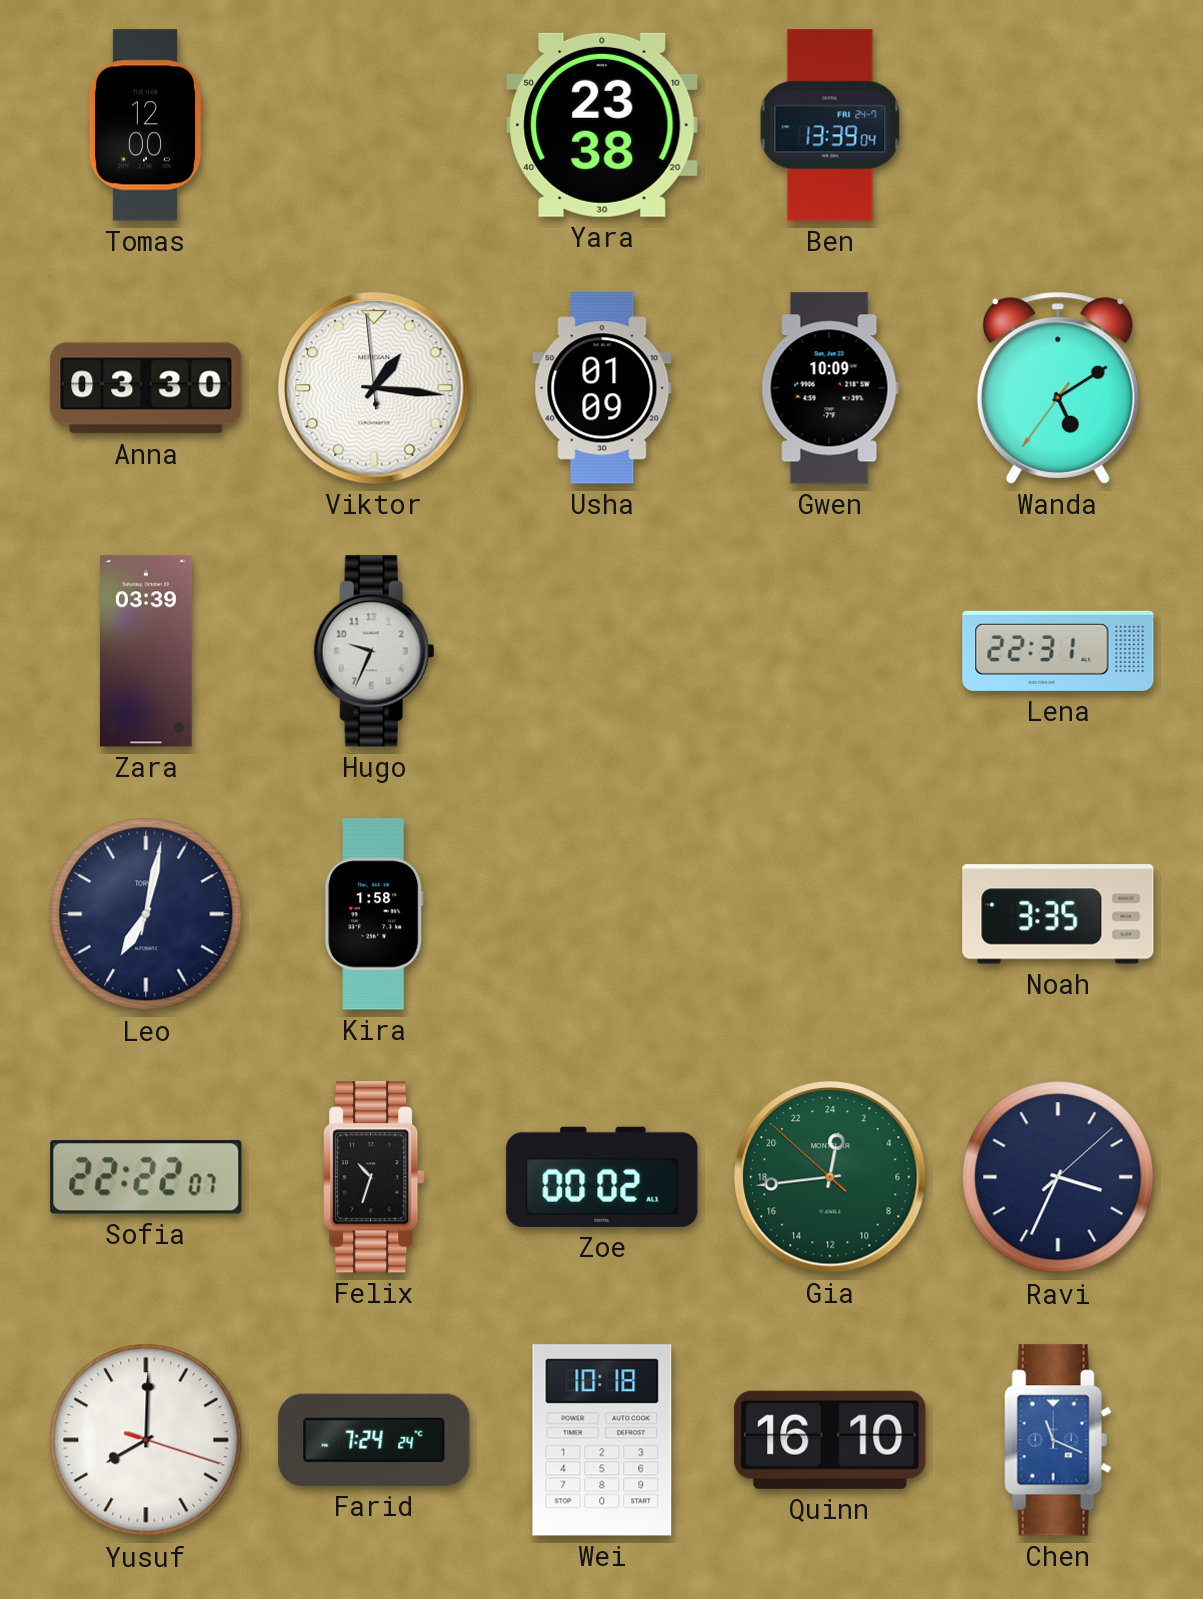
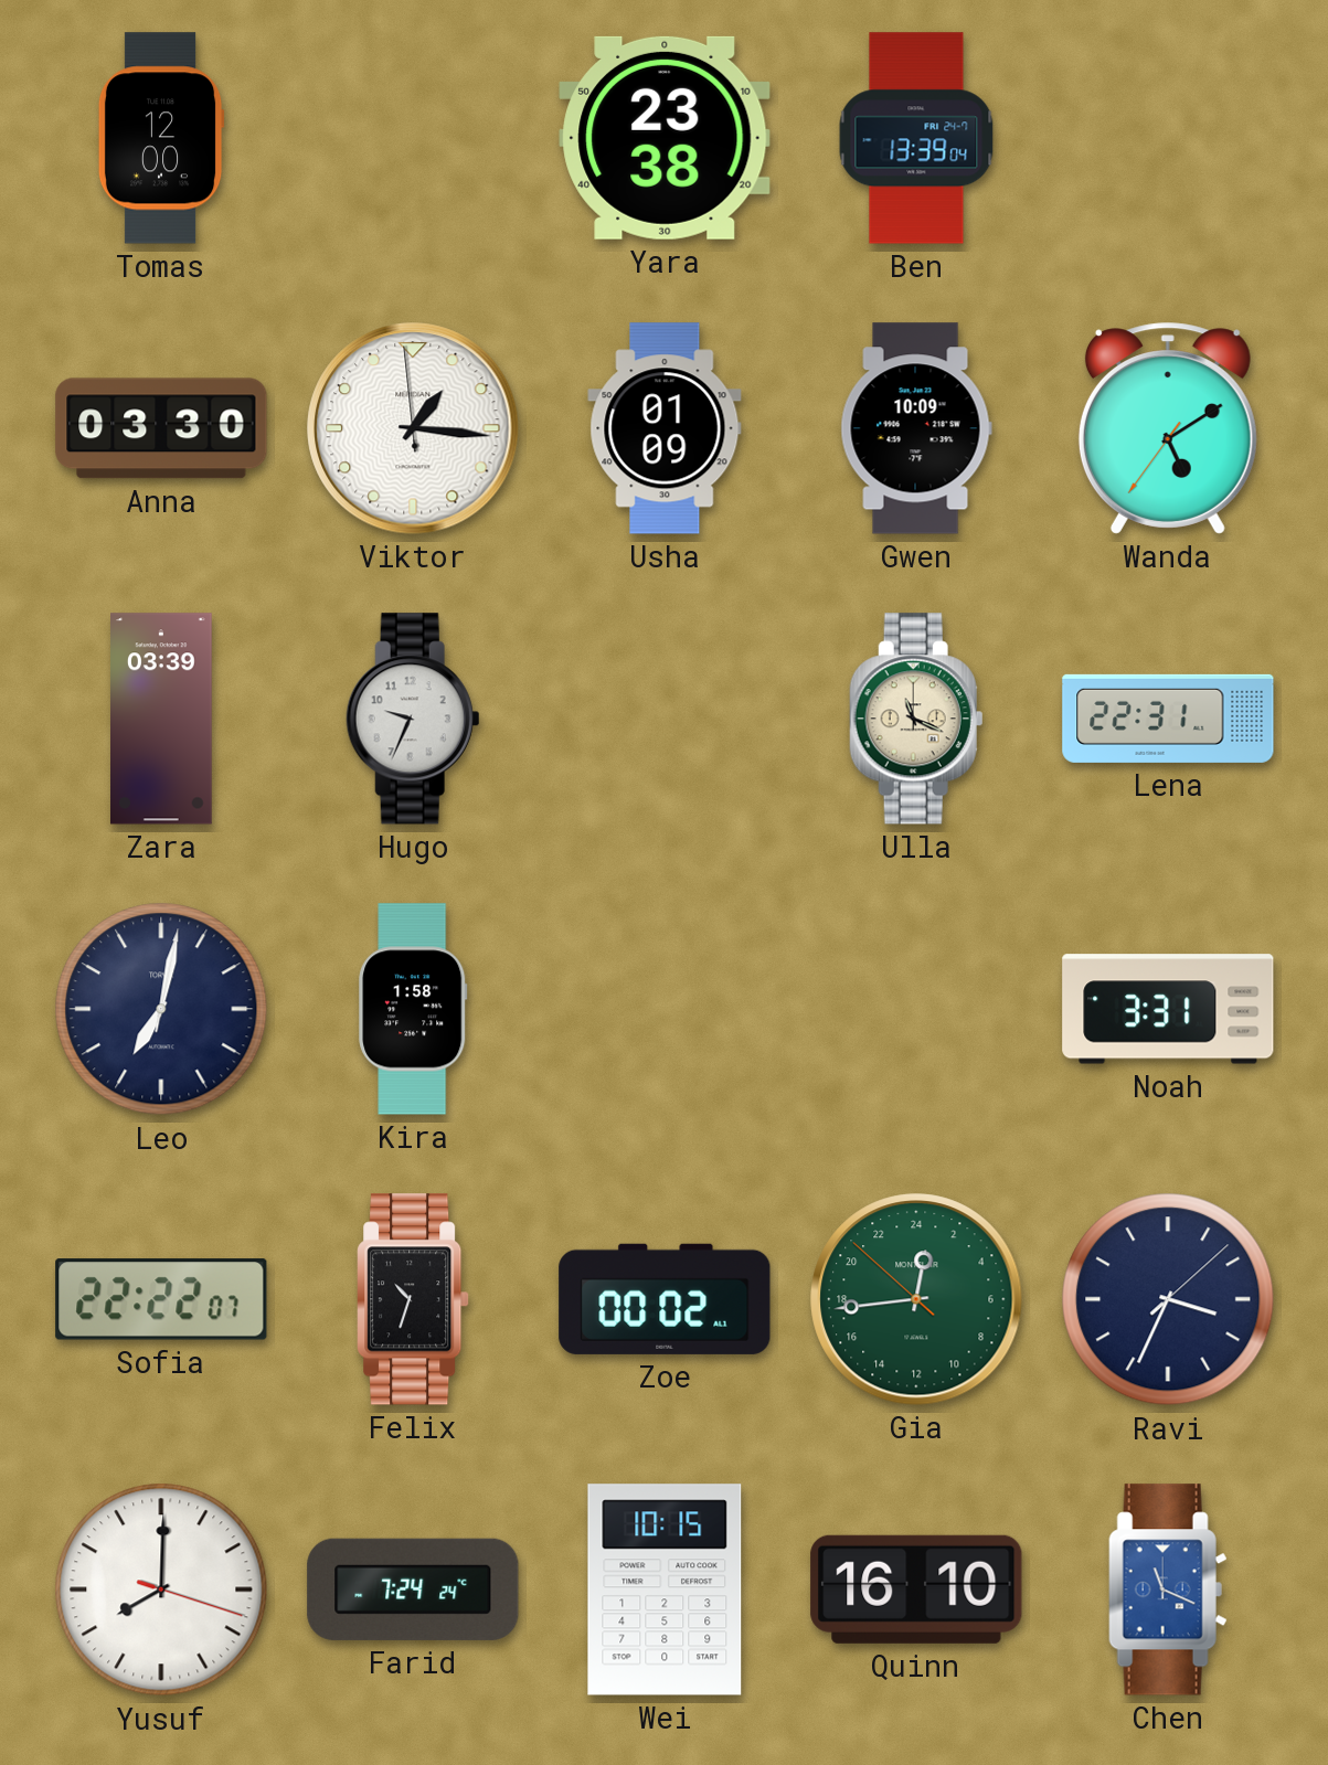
Ulla: none -> 11:19 (916, 719)
Noah: 3:35 -> 3:31 (1168, 1009)
Wei: 10:18 -> 10:15 (665, 1589)
